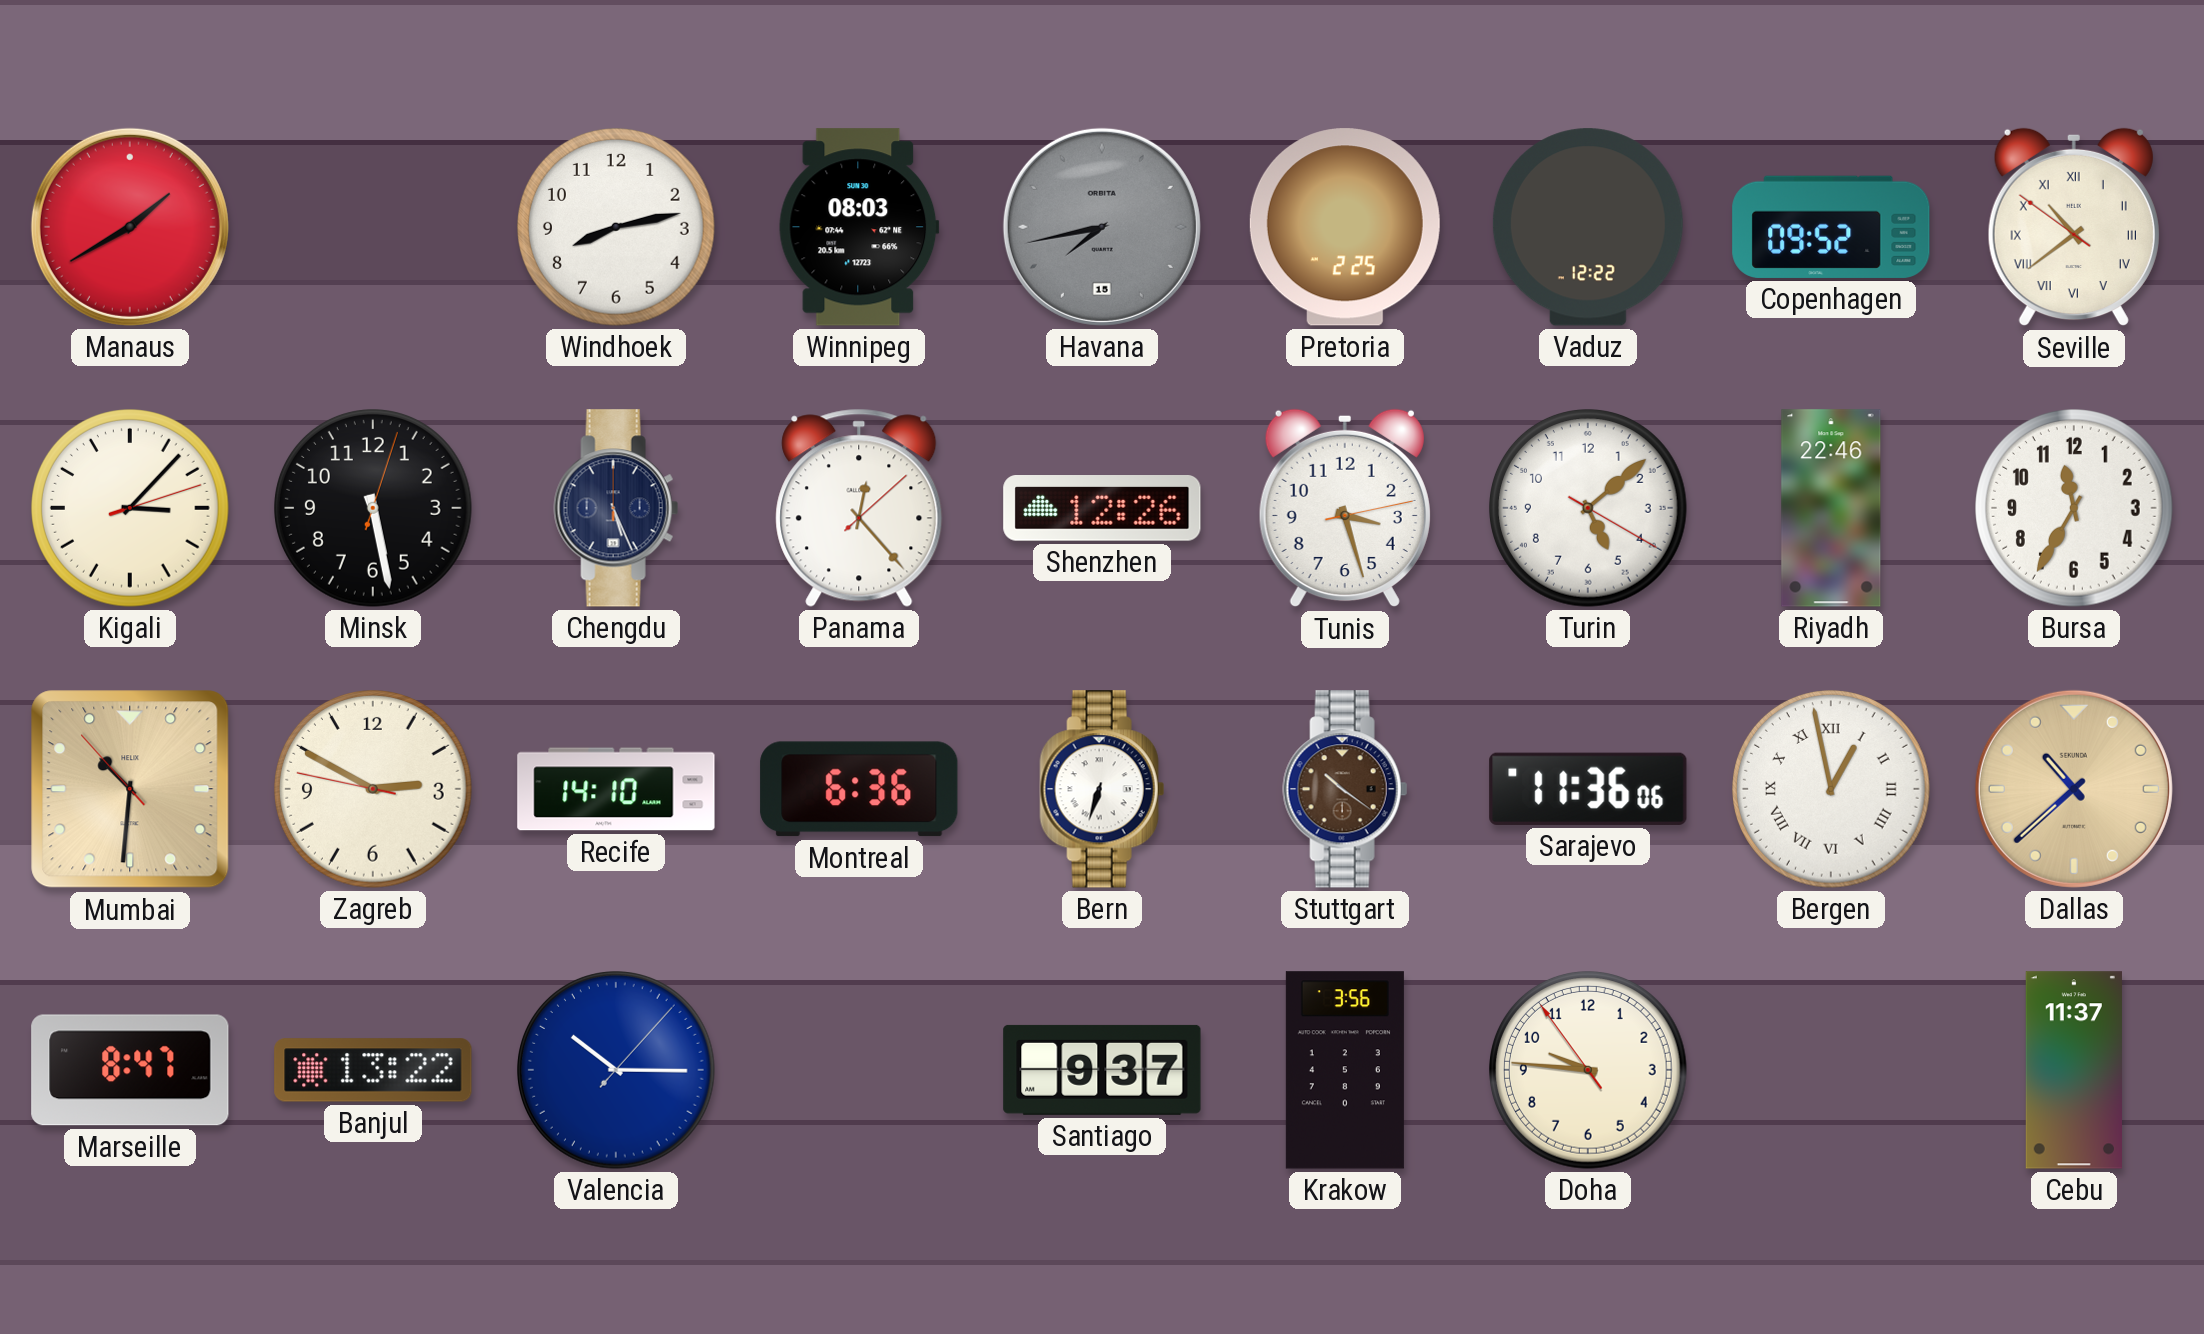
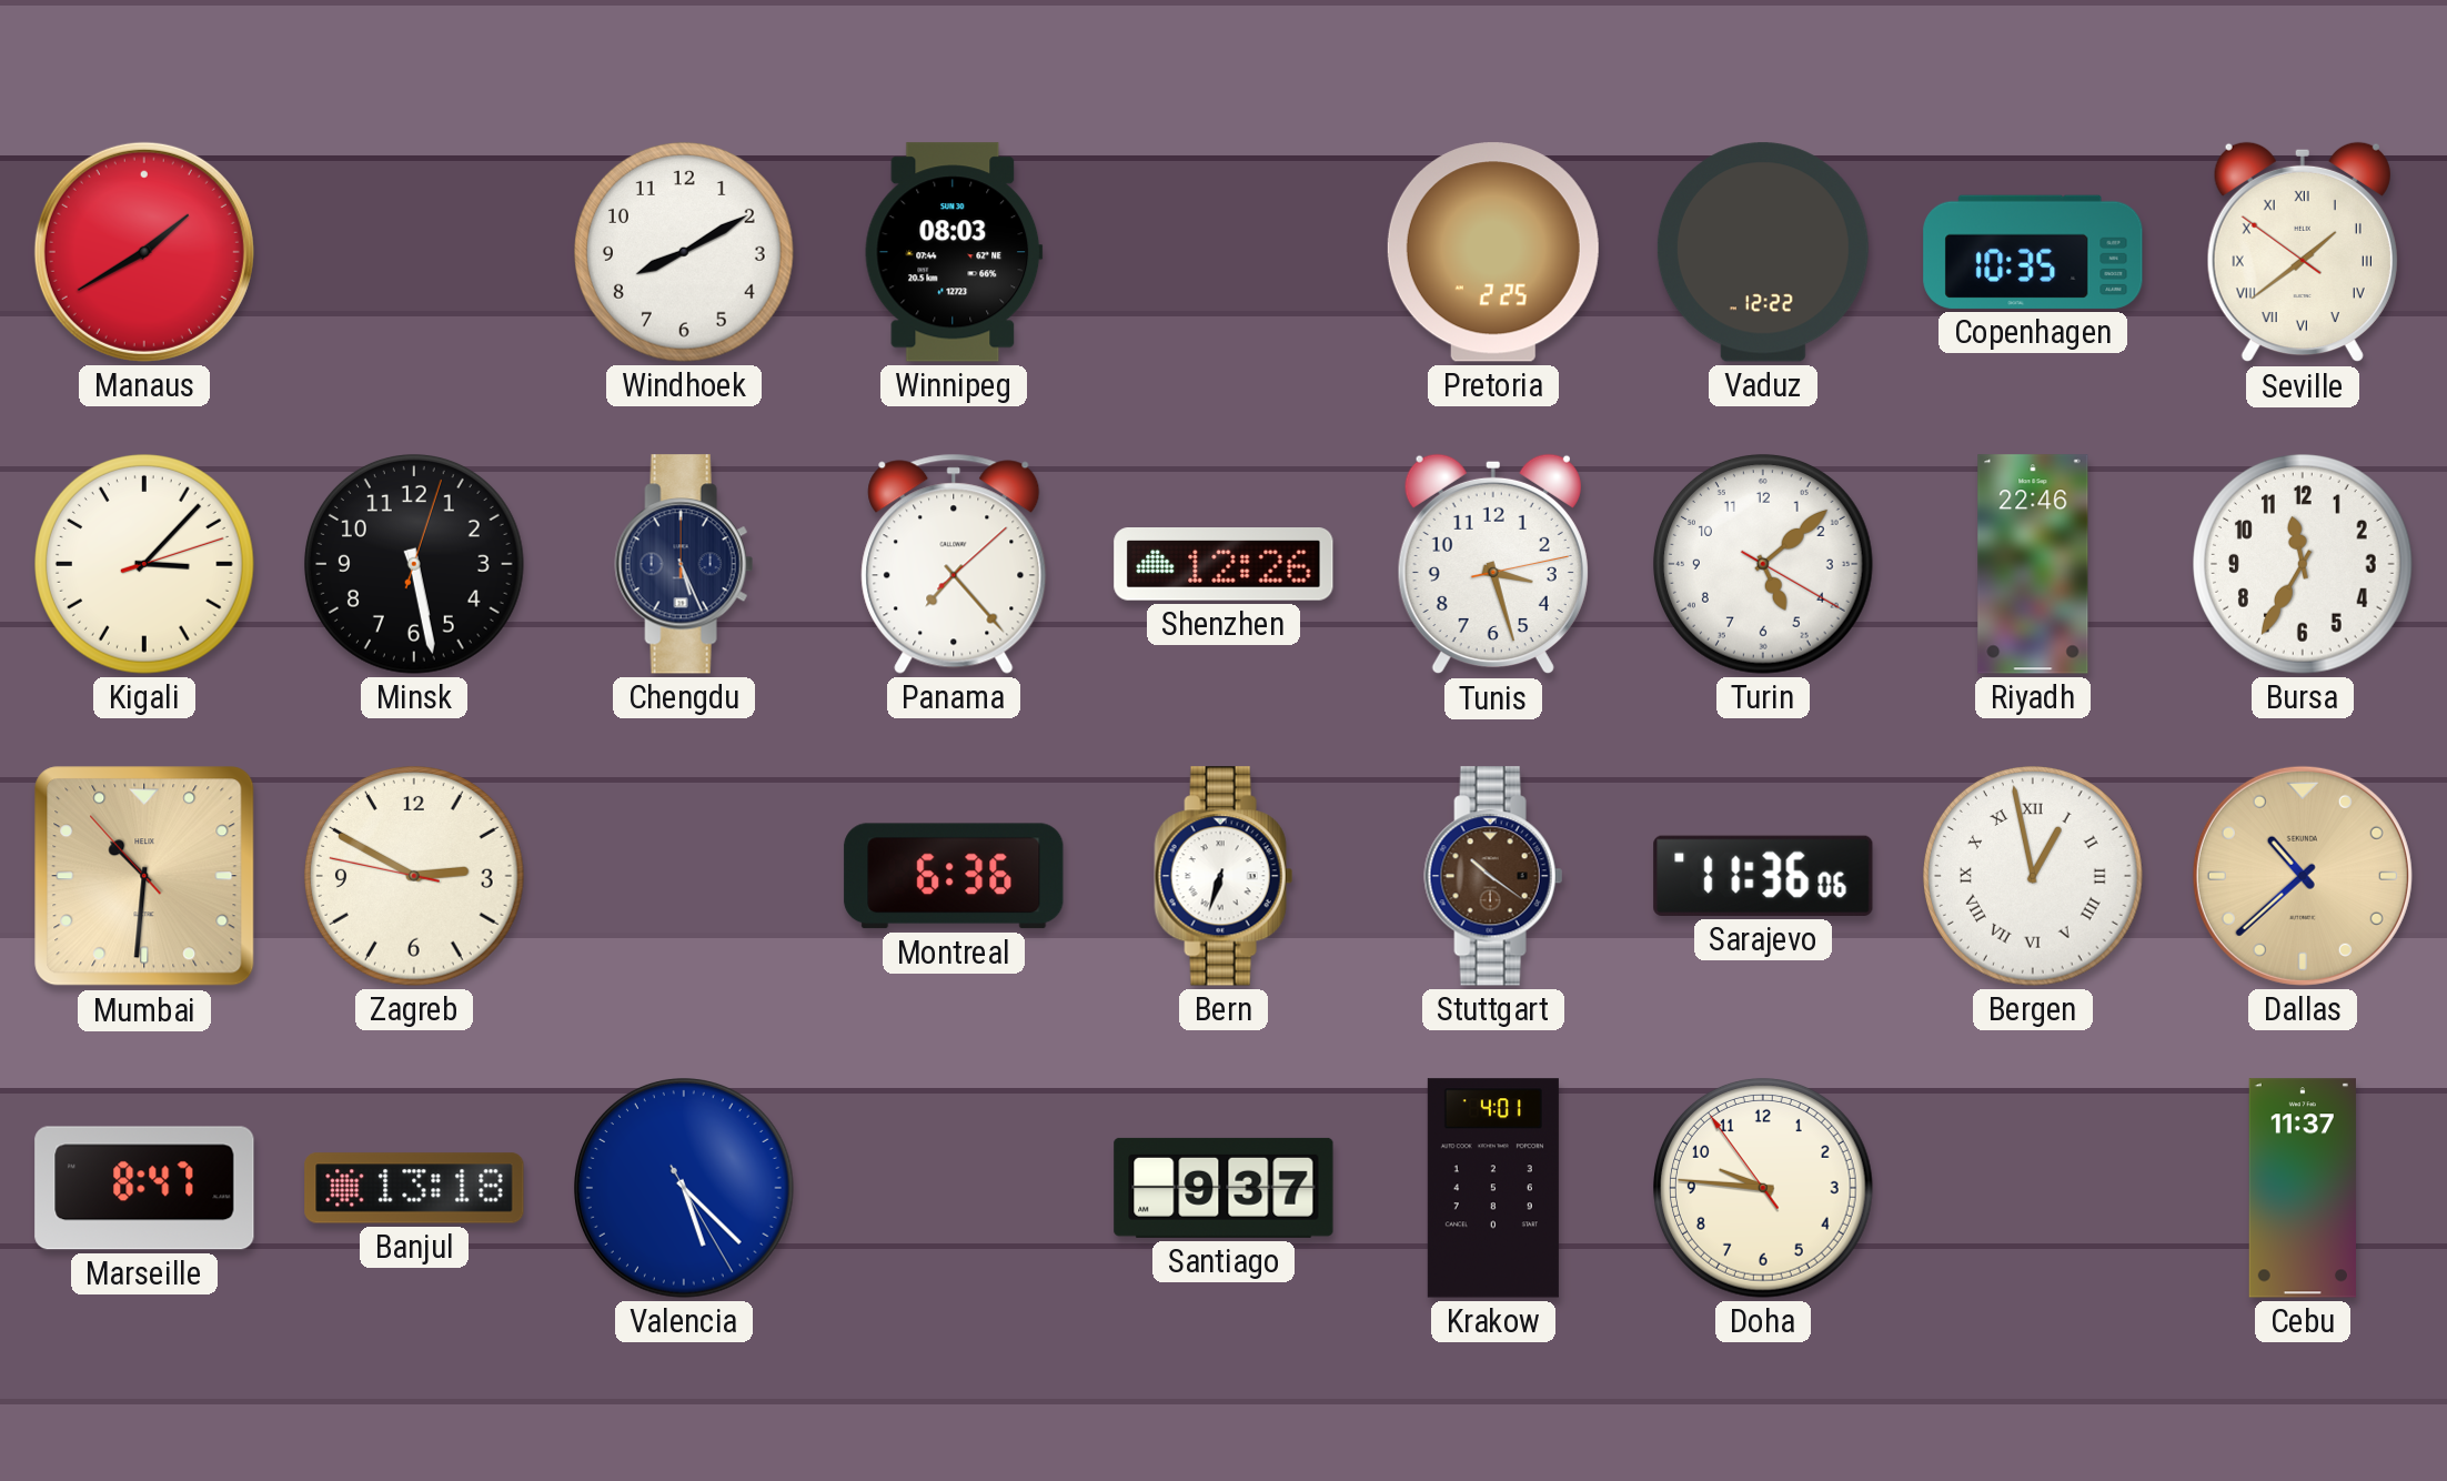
Windhoek: 8:13 -> 8:10 (685, 253)
Havana: 7:43 -> none (1102, 227)
Copenhagen: 09:52 -> 10:35 (2033, 252)
Seville: 10:38 -> 1:38 (2303, 252)
Panama: 12:23 -> 7:23 (954, 564)
Recife: 14:10 -> none (616, 789)
Banjul: 13:22 -> 13:18 (414, 1188)
Valencia: 10:15 -> 5:22 (685, 1189)
Krakow: 3:56 -> 4:01 (1493, 1188)
